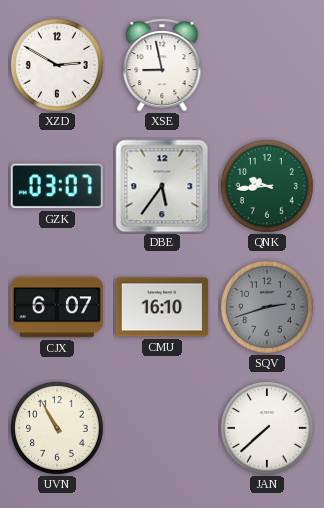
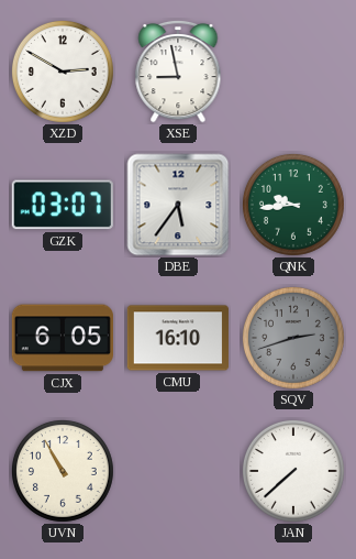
CJX: 6:07 -> 6:05 (63, 338)
